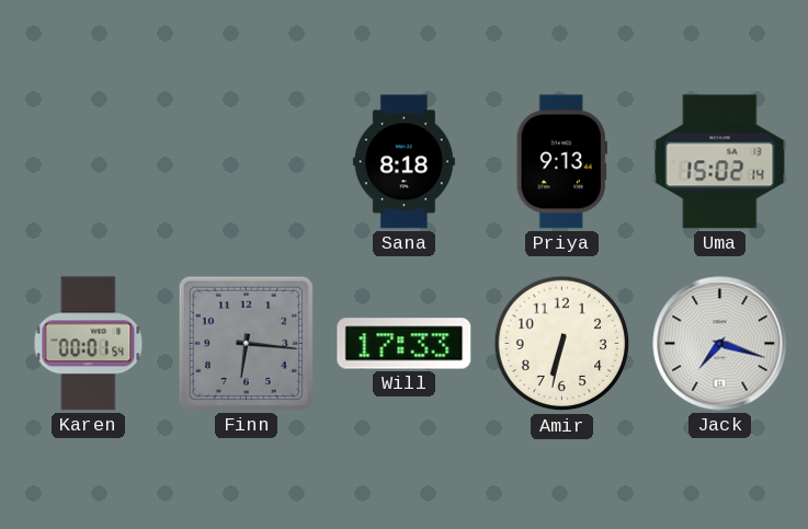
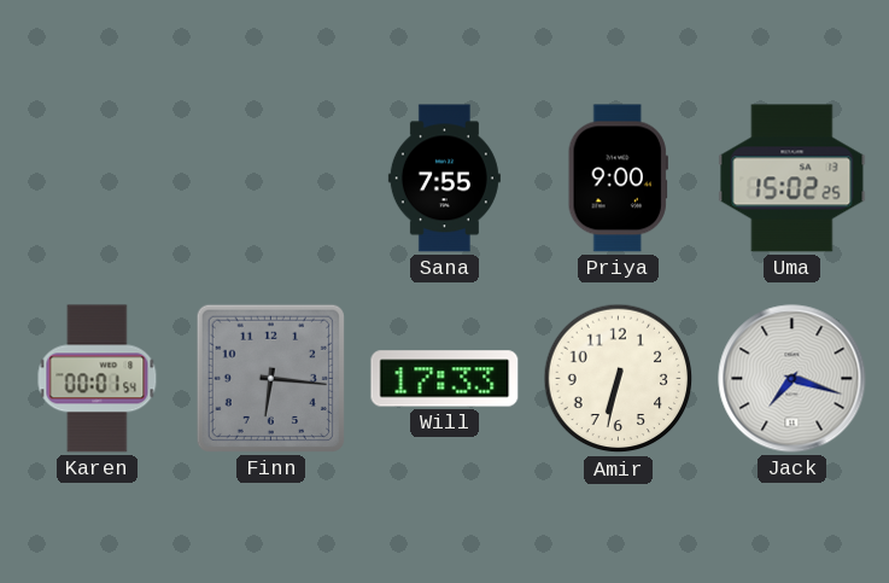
Sana: 8:18 -> 7:55 (444, 179)
Priya: 9:13 -> 9:00 (618, 179)
Uma: 15:02:14 -> 15:02:25 (793, 179)
